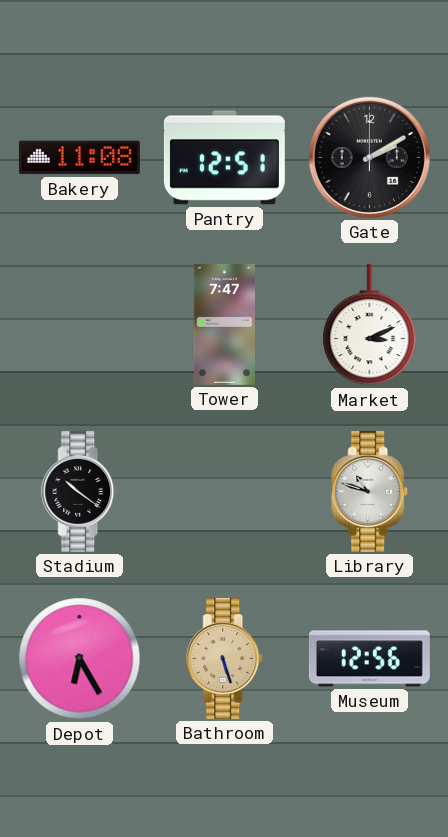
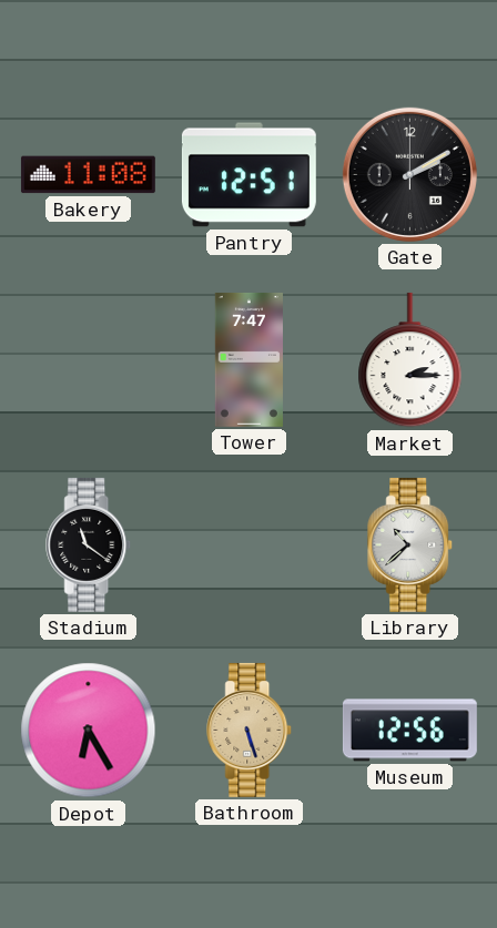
Market: 3:11 -> 2:15 (410, 360)
Stadium: 10:21 -> 11:21 (89, 544)
Library: 10:48 -> 10:38 (410, 544)
